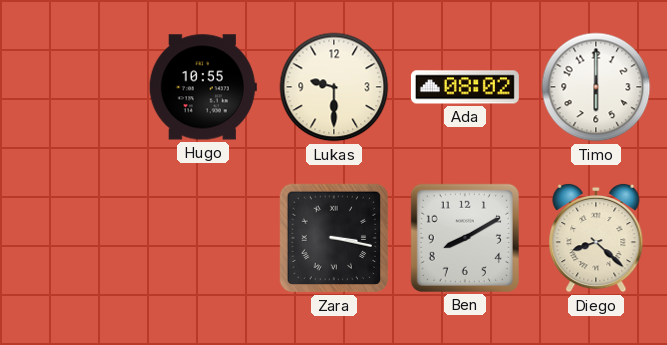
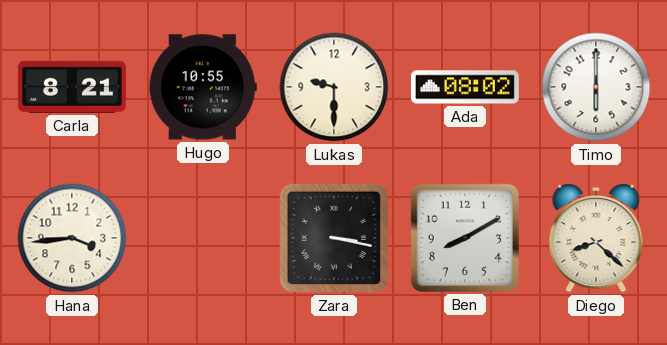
Carla: none -> 8:21 (72, 87)
Hana: none -> 3:44 (72, 238)
